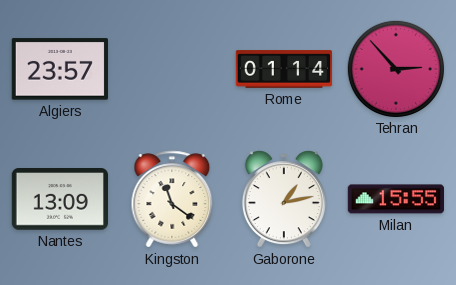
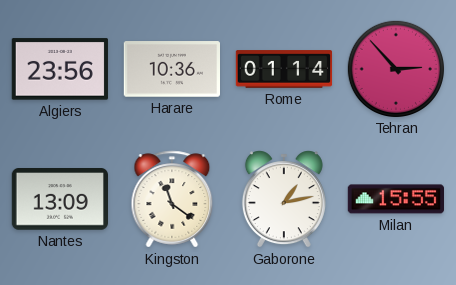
Algiers: 23:57 -> 23:56 (60, 69)
Harare: none -> 10:36 (171, 69)
